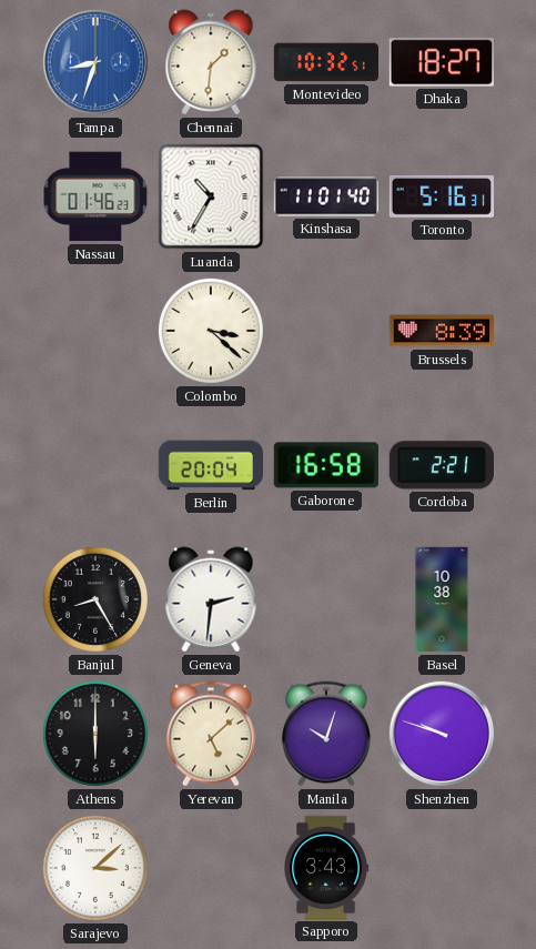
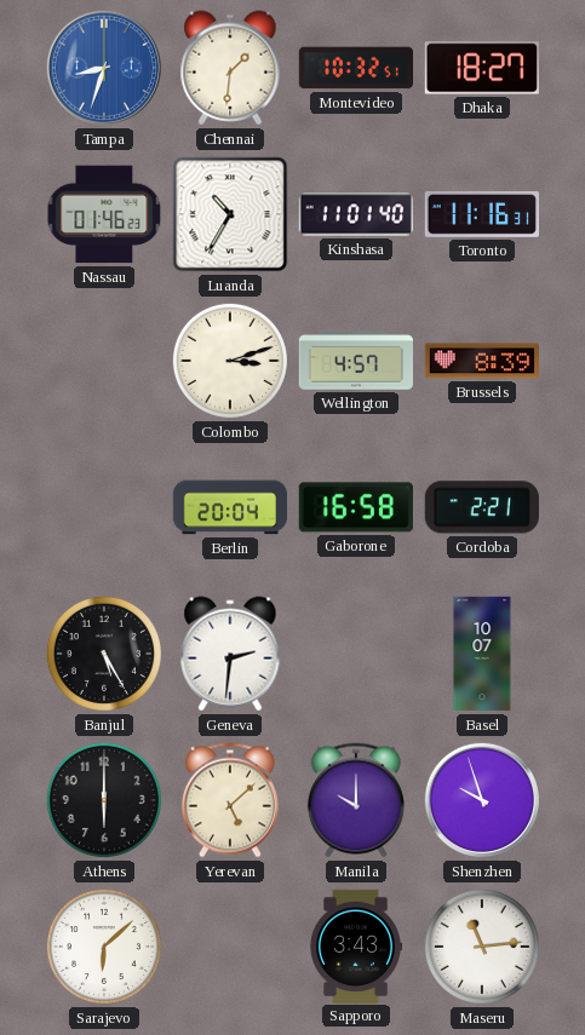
Toronto: 5:16 -> 11:16 (481, 214)
Colombo: 3:22 -> 3:12 (230, 361)
Wellington: none -> 4:57 (355, 361)
Banjul: 8:25 -> 5:25 (104, 654)
Basel: 10:38 -> 10:07 (482, 654)
Manila: 10:03 -> 10:00 (356, 800)
Shenzhen: 9:48 -> 9:57 (482, 800)
Sarajevo: 3:08 -> 6:08 (104, 947)
Maseru: none -> 11:14 (482, 947)
